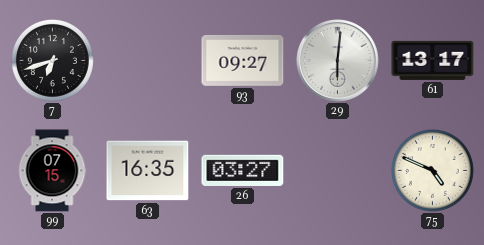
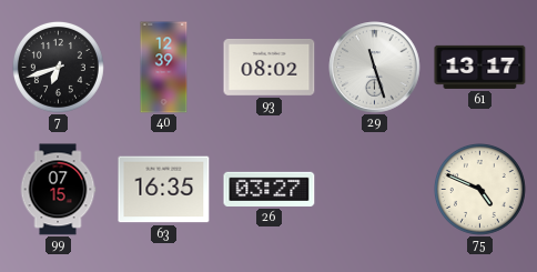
40: none -> 12:39 (164, 68)
93: 09:27 -> 08:02 (270, 67)
29: 6:01 -> 11:27 (375, 68)
